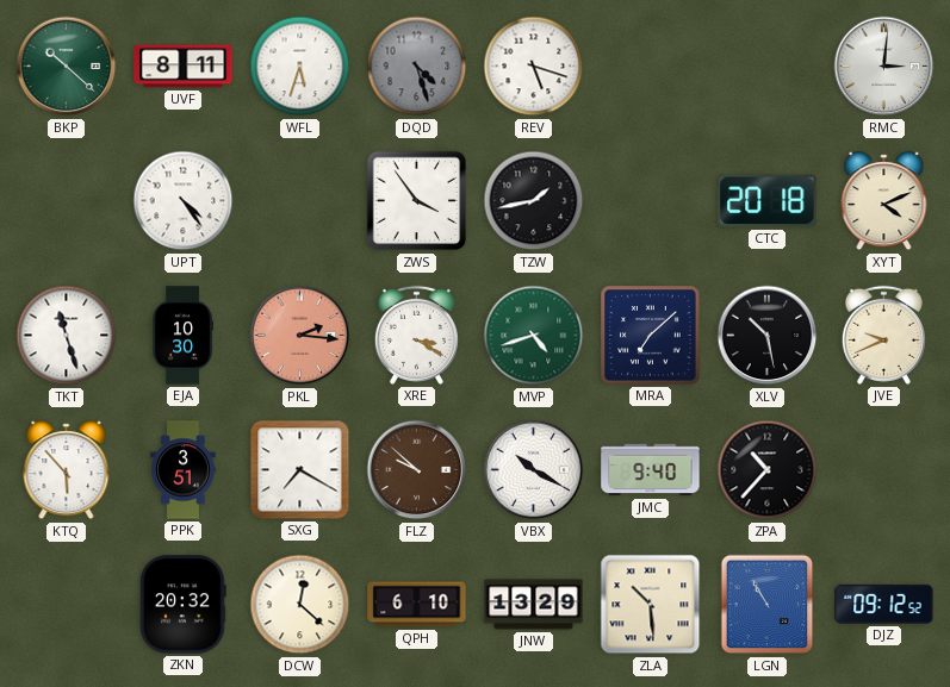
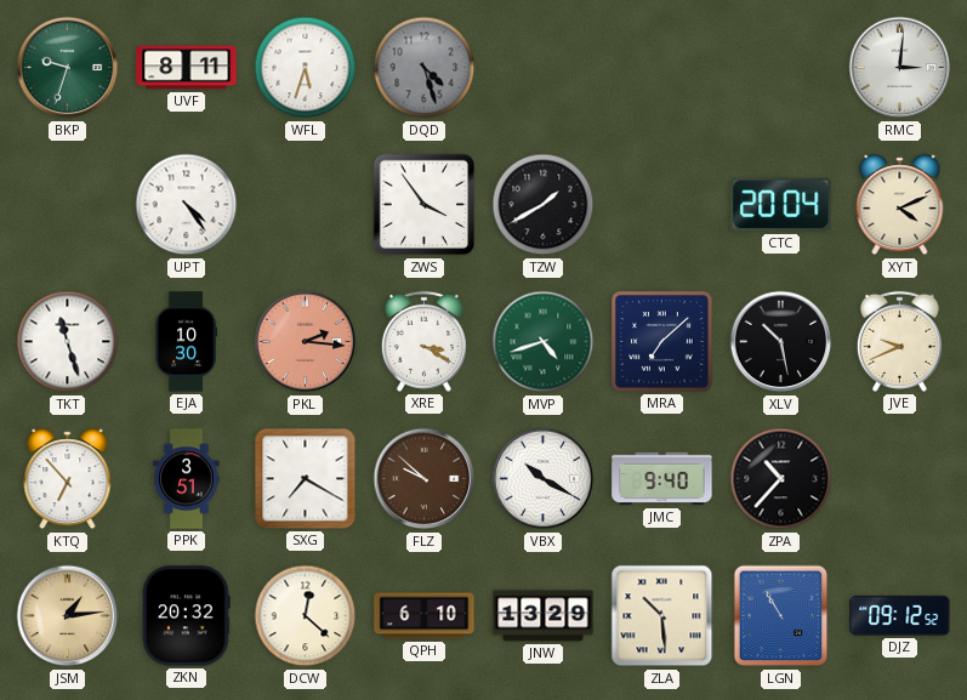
BKP: 10:22 -> 9:33 (68, 68)
REV: 5:18 -> none (534, 67)
TZW: 1:43 -> 1:40 (544, 205)
CTC: 20:18 -> 20:04 (781, 205)
KTQ: 5:53 -> 6:53 (68, 479)
JSM: none -> 1:14 (68, 616)
